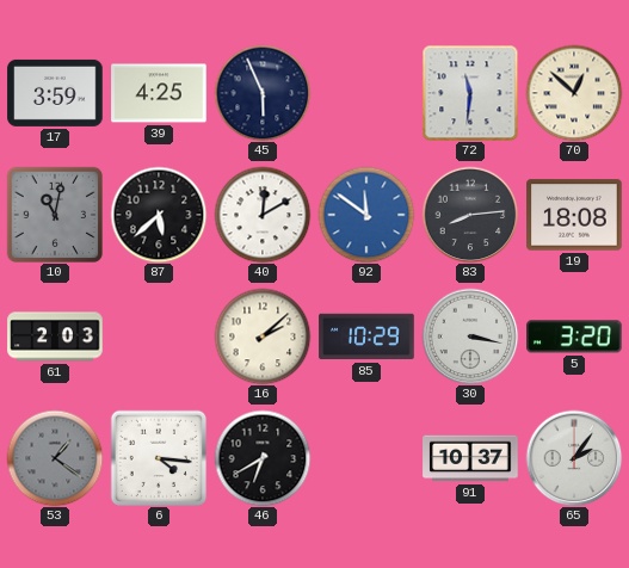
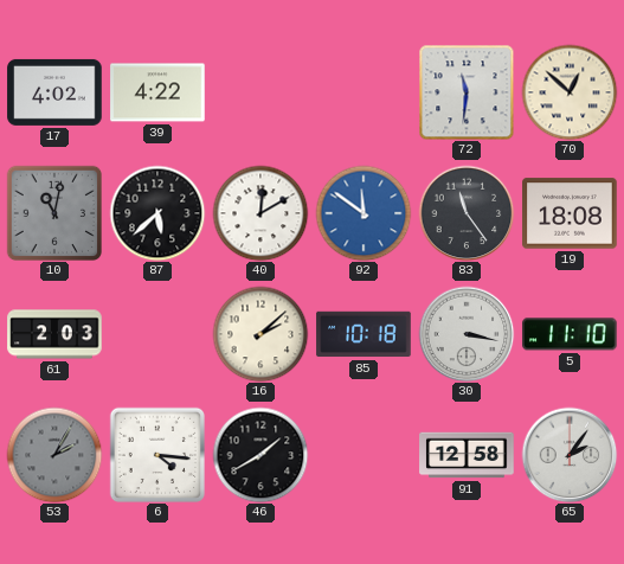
17: 3:59 -> 4:02 (54, 92)
39: 4:25 -> 4:22 (157, 92)
45: 5:56 -> none (263, 93)
83: 8:14 -> 11:24 (467, 213)
85: 10:29 -> 10:18 (364, 334)
5: 3:20 -> 11:10 (570, 334)
53: 1:21 -> 2:05 (54, 455)
46: 6:40 -> 1:40 (260, 455)
91: 10:37 -> 12:58 (467, 455)
